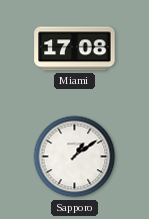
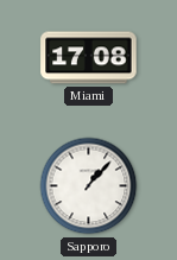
Sapporo: 1:09 -> 1:07 (89, 186)
